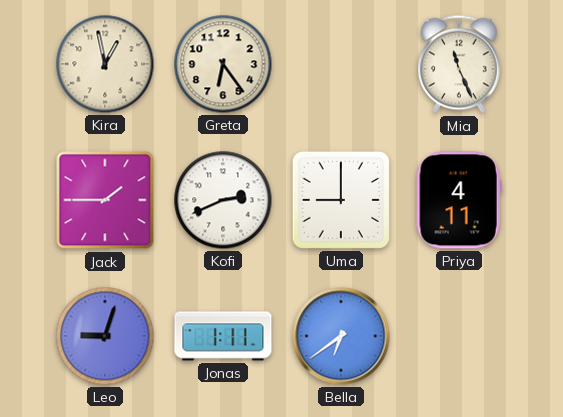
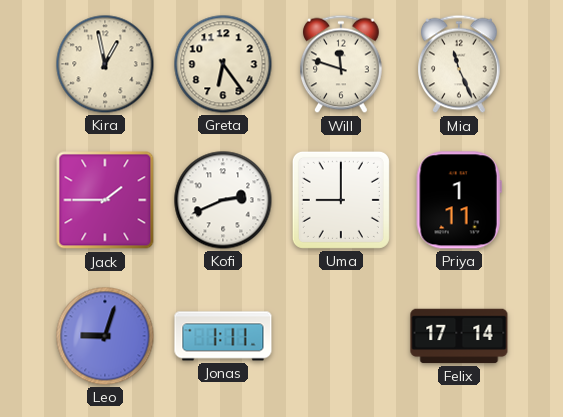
Will: none -> 11:48 (342, 64)
Priya: 4:11 -> 1:11 (459, 200)
Bella: 6:39 -> none (341, 336)
Felix: none -> 17:14 (459, 336)
